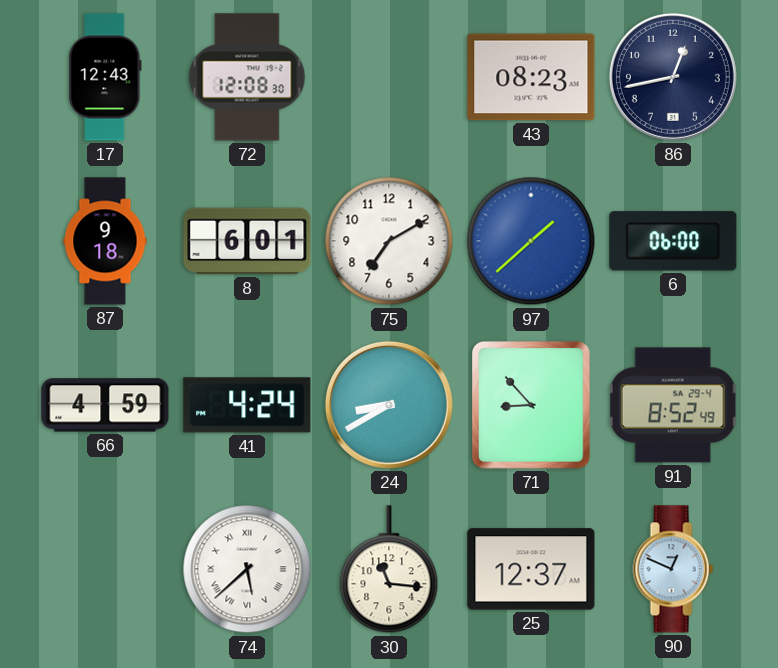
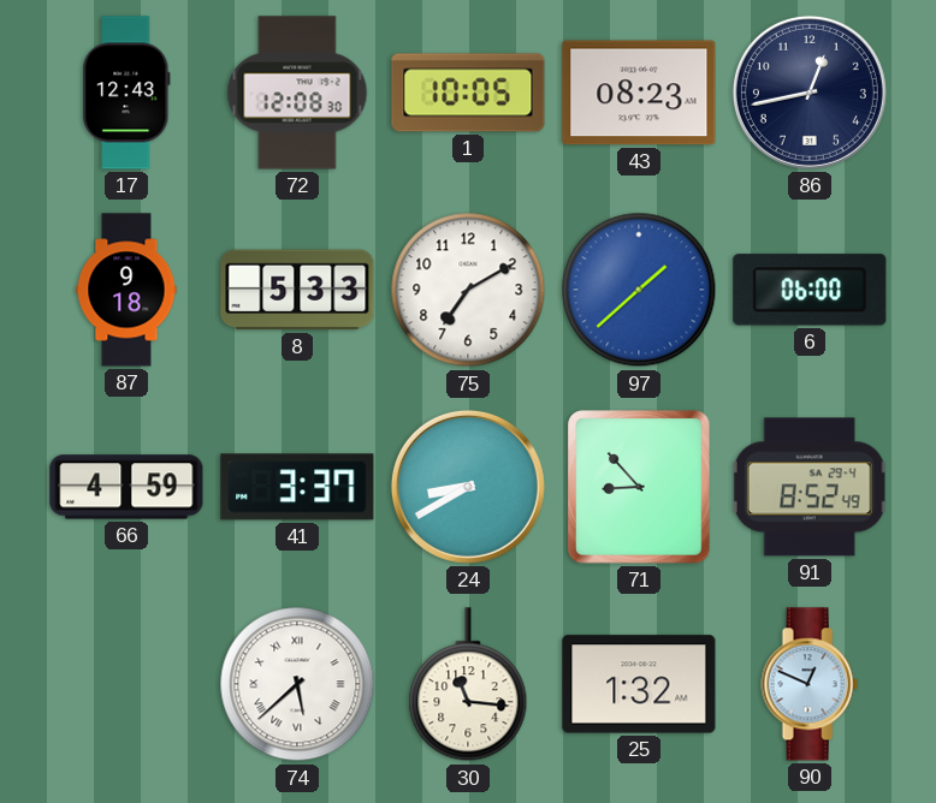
1: none -> 10:05 (468, 93)
8: 6:01 -> 5:33 (297, 290)
41: 4:24 -> 3:37 (297, 487)
25: 12:37 -> 1:32 (639, 684)
